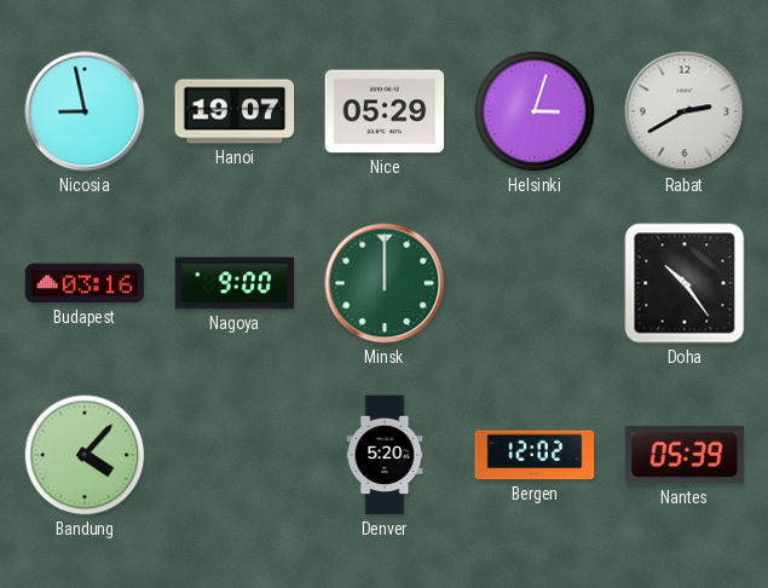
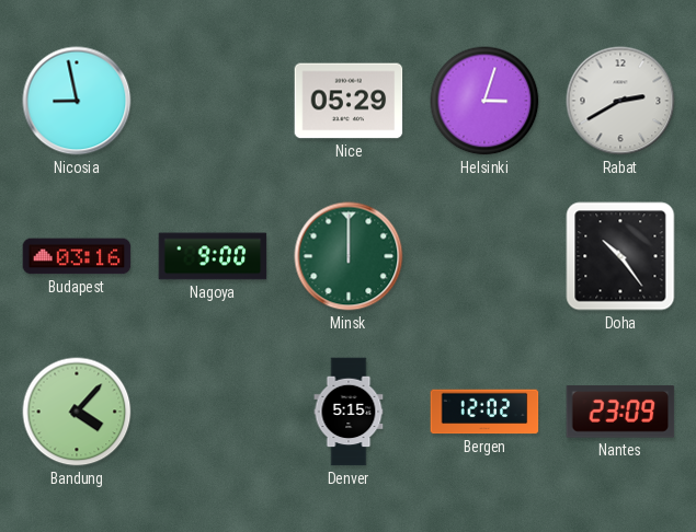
Hanoi: 19:07 -> none (235, 111)
Denver: 5:20 -> 5:15 (349, 412)
Nantes: 05:39 -> 23:09 (620, 412)
